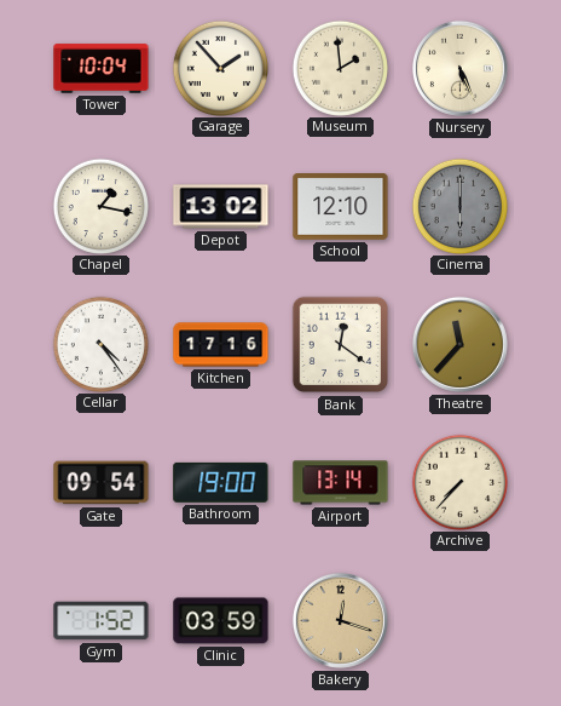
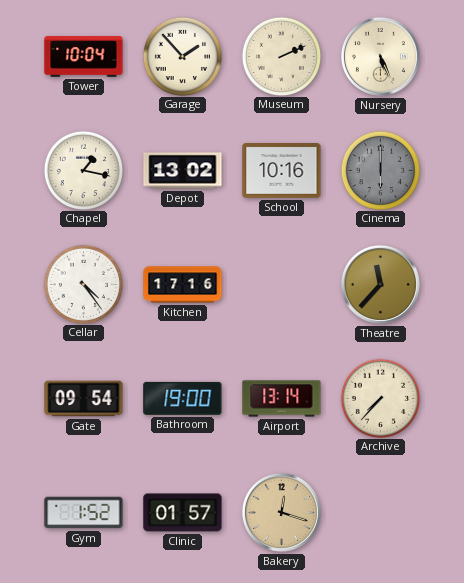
Museum: 1:59 -> 2:11 (281, 56)
School: 12:10 -> 10:16 (282, 171)
Bank: 12:21 -> none (341, 345)
Clinic: 03:59 -> 01:57 (183, 513)
